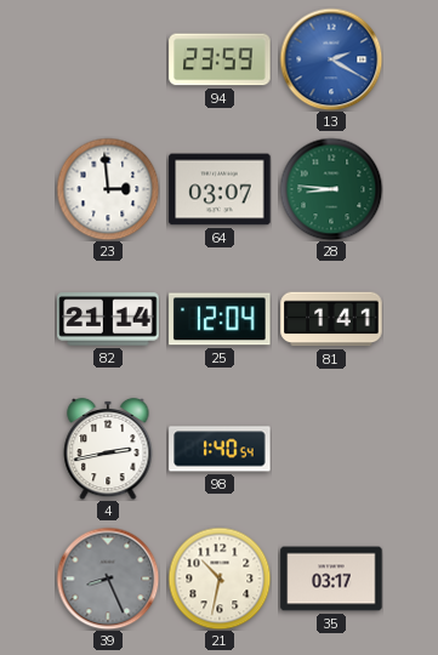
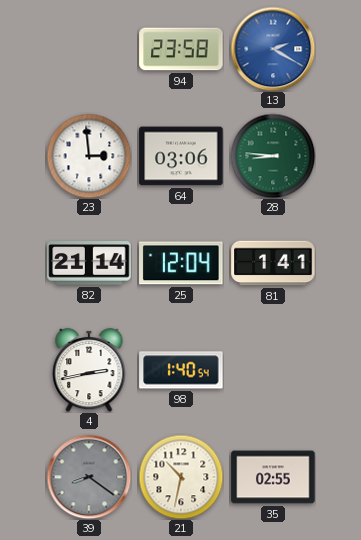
94: 23:59 -> 23:58 (181, 49)
64: 03:07 -> 03:06 (181, 156)
39: 8:26 -> 8:21 (89, 477)
35: 03:17 -> 02:55 (273, 477)
